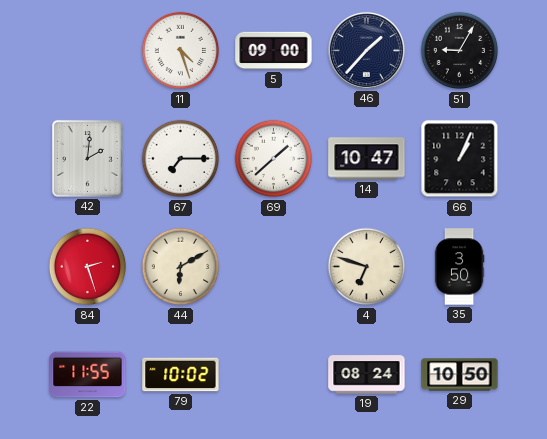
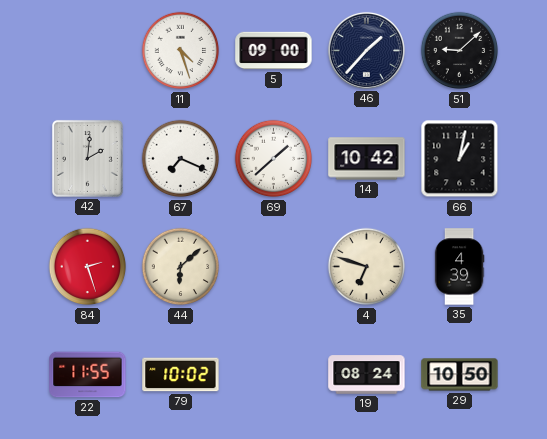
51: 9:05 -> 9:08 (460, 51)
67: 7:15 -> 7:19 (181, 159)
14: 10:47 -> 10:42 (367, 159)
66: 1:04 -> 1:02 (460, 159)
44: 6:10 -> 6:08 (181, 267)
35: 3:50 -> 4:39 (459, 267)
